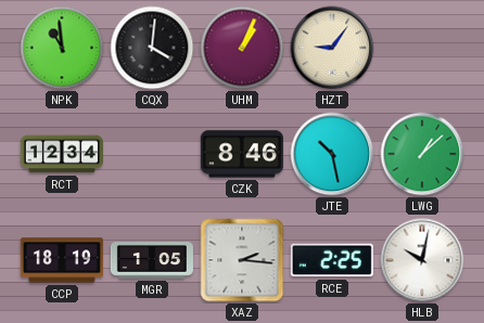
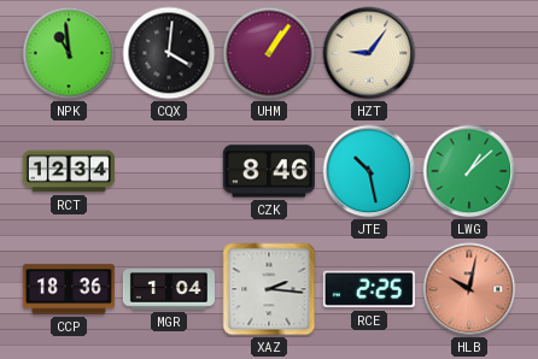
UHM: 1:04 -> 1:06 (269, 53)
CCP: 18:19 -> 18:36 (69, 289)
MGR: 1:05 -> 1:04 (169, 290)
HLB dial: white -> salmon (469, 289)
